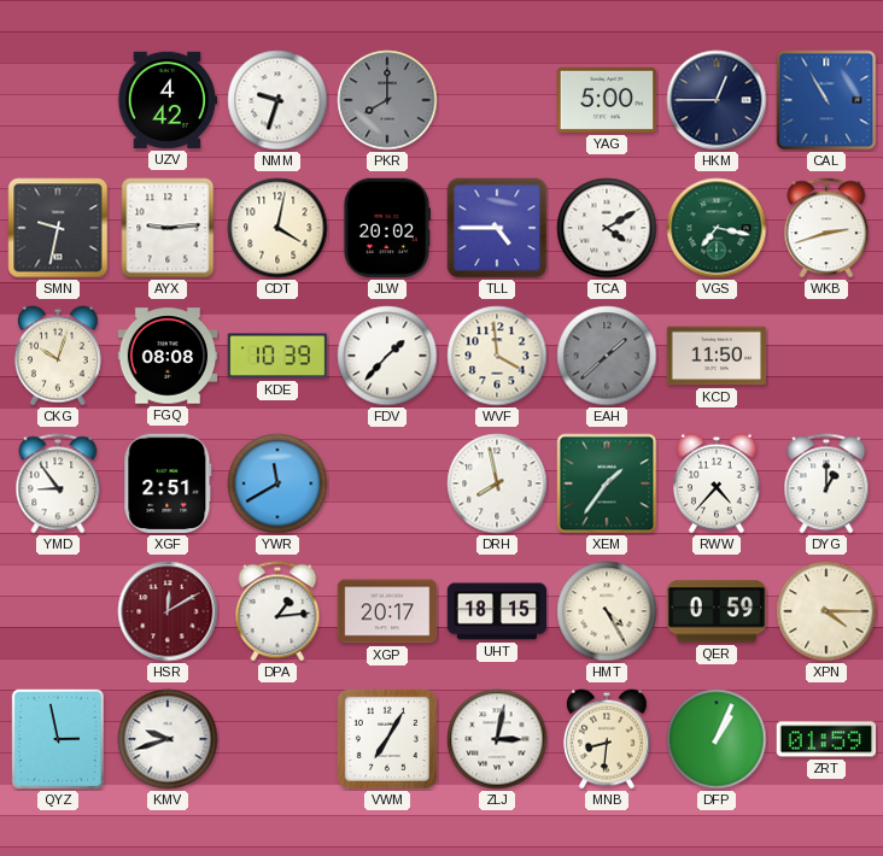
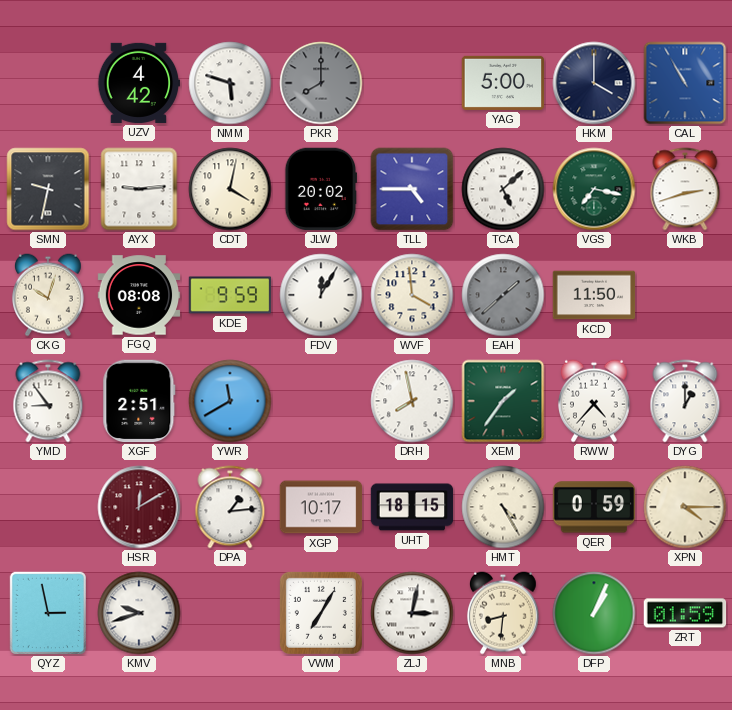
NMM: 9:33 -> 5:48 (230, 83)
HKM: 12:45 -> 4:00 (594, 83)
TCA: 4:10 -> 5:08 (503, 189)
KDE: 10:39 -> 9:59 (230, 295)
FDV: 1:37 -> 12:05 (321, 295)
XGP: 20:17 -> 10:17 (321, 507)
